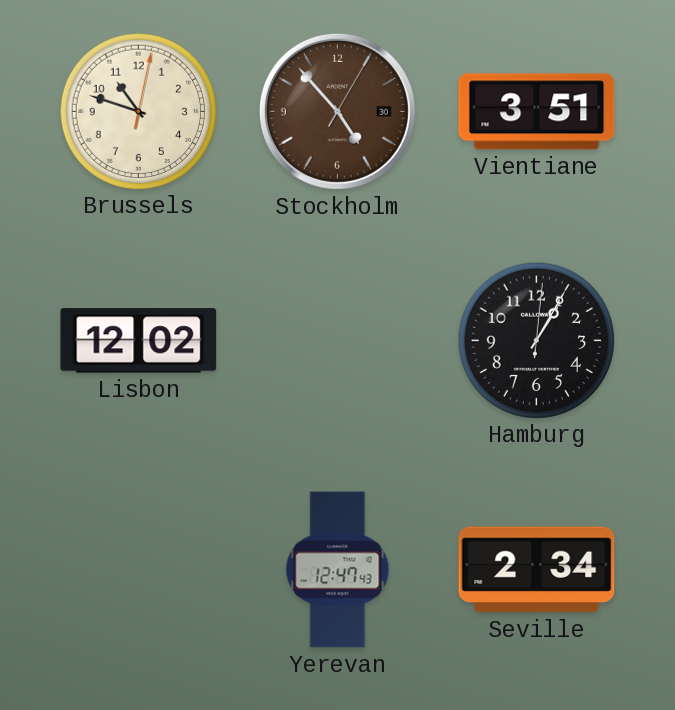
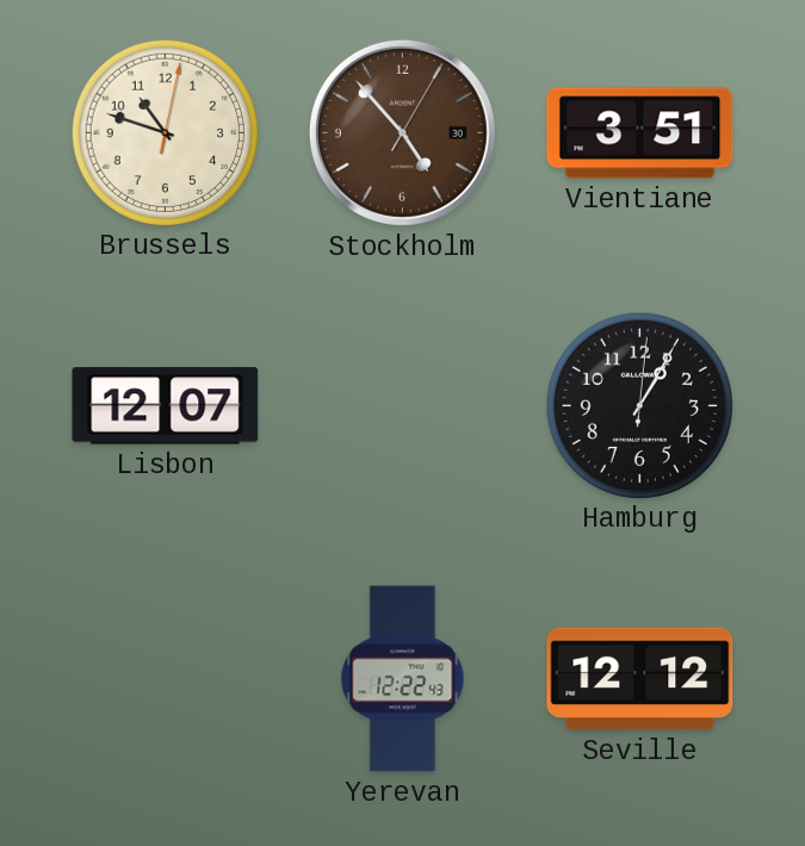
Lisbon: 12:02 -> 12:07 (166, 406)
Yerevan: 12:47 -> 12:22 (403, 679)
Seville: 2:34 -> 12:12 (640, 679)
